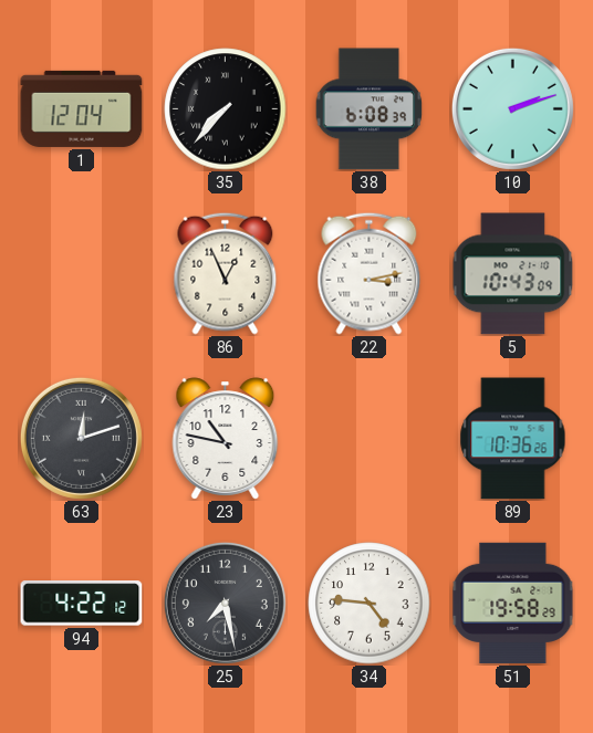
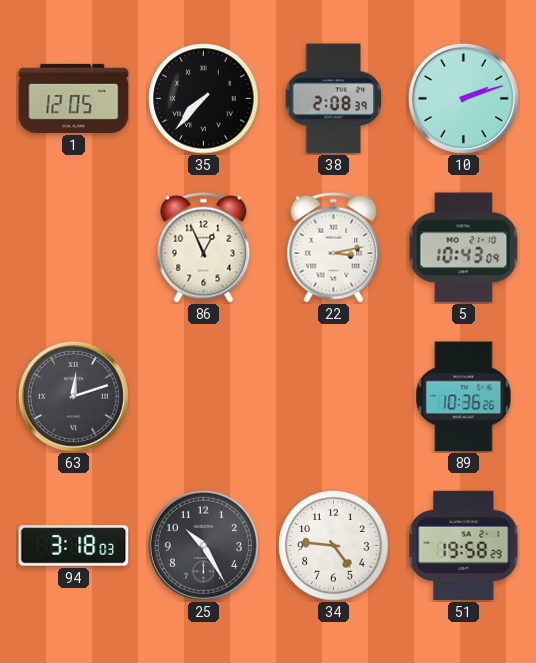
1: 12:04 -> 12:05 (74, 98)
38: 6:08 -> 2:08 (334, 99)
23: 10:47 -> none (226, 439)
94: 4:22 -> 3:18 (74, 546)
25: 7:28 -> 10:25 (203, 545)
